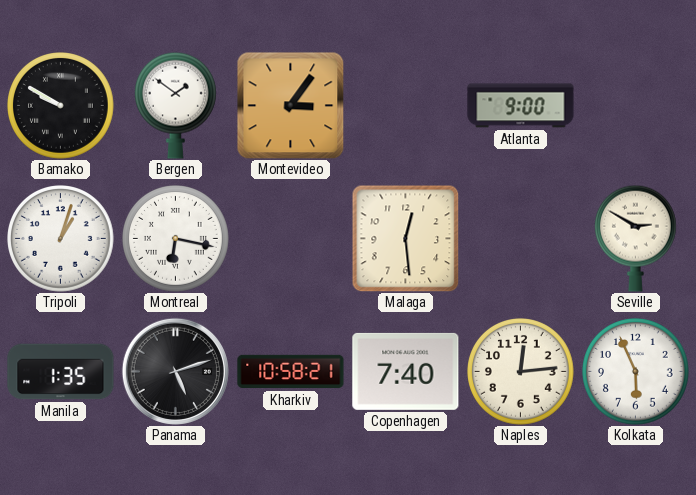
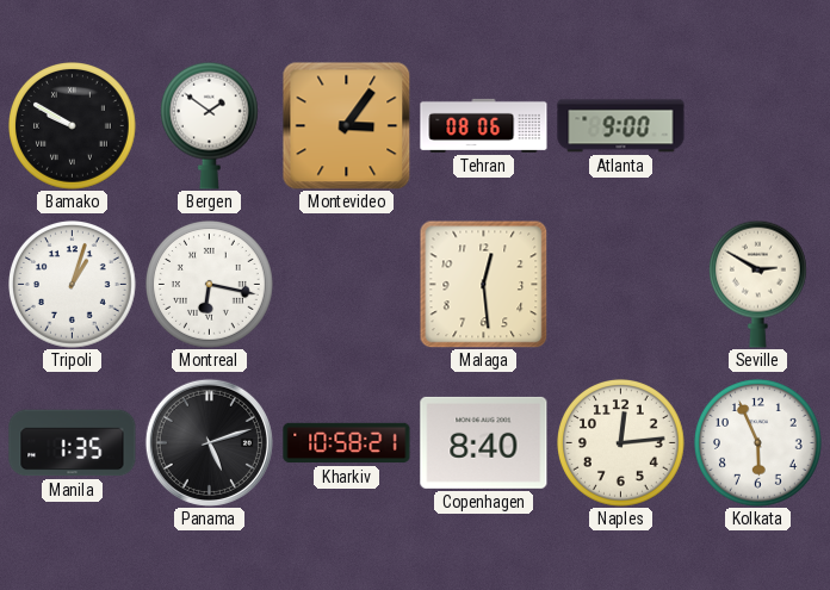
Tehran: none -> 08:06 (484, 125)
Copenhagen: 7:40 -> 8:40 (484, 442)
